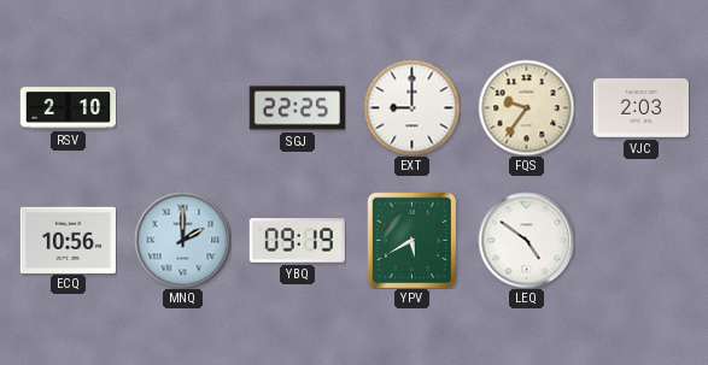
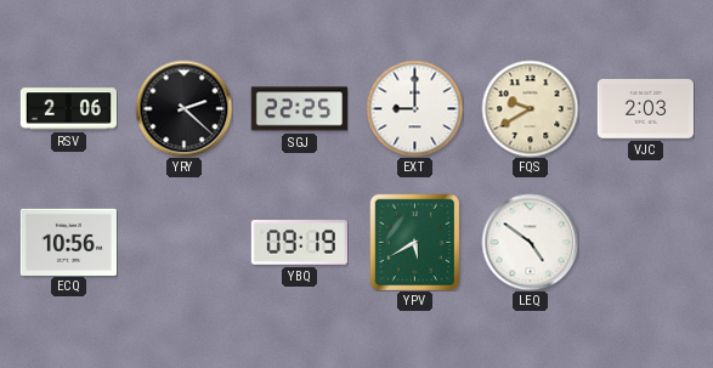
RSV: 2:10 -> 2:06 (68, 109)
YRY: none -> 2:22 (183, 108)
FQS: 9:36 -> 9:40 (530, 108)
MNQ: 2:00 -> none (182, 240)
